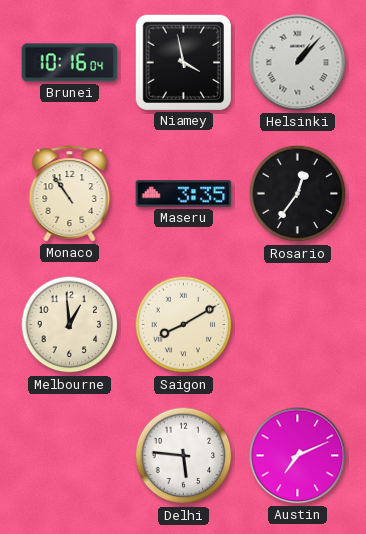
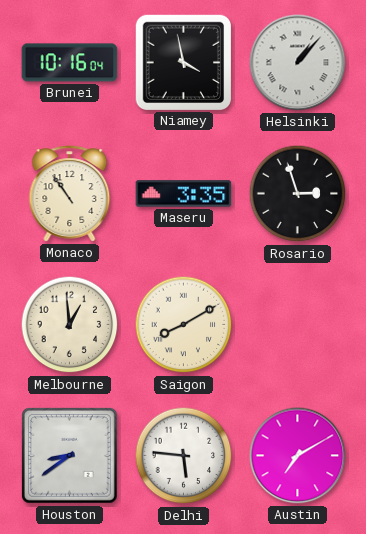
Rosario: 12:36 -> 2:57 (298, 194)
Houston: none -> 8:39 (70, 456)
Austin: 7:11 -> 7:10 (298, 456)
